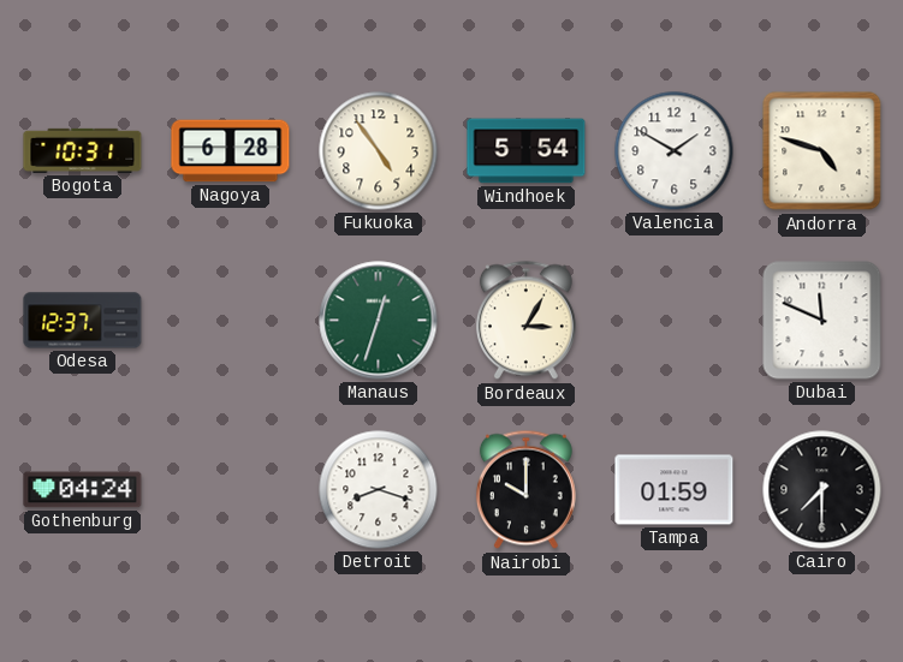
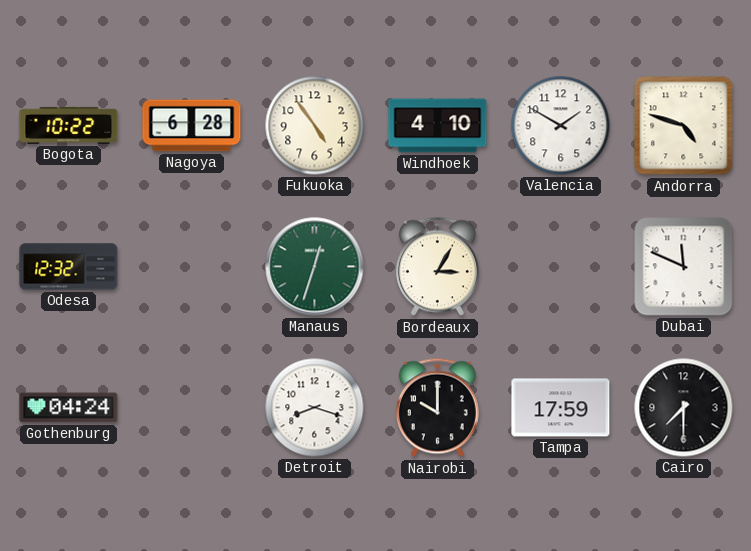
Bogota: 10:31 -> 10:22 (69, 125)
Windhoek: 5:54 -> 4:10 (438, 126)
Odesa: 12:37 -> 12:32 (69, 267)
Tampa: 01:59 -> 17:59 (561, 408)
